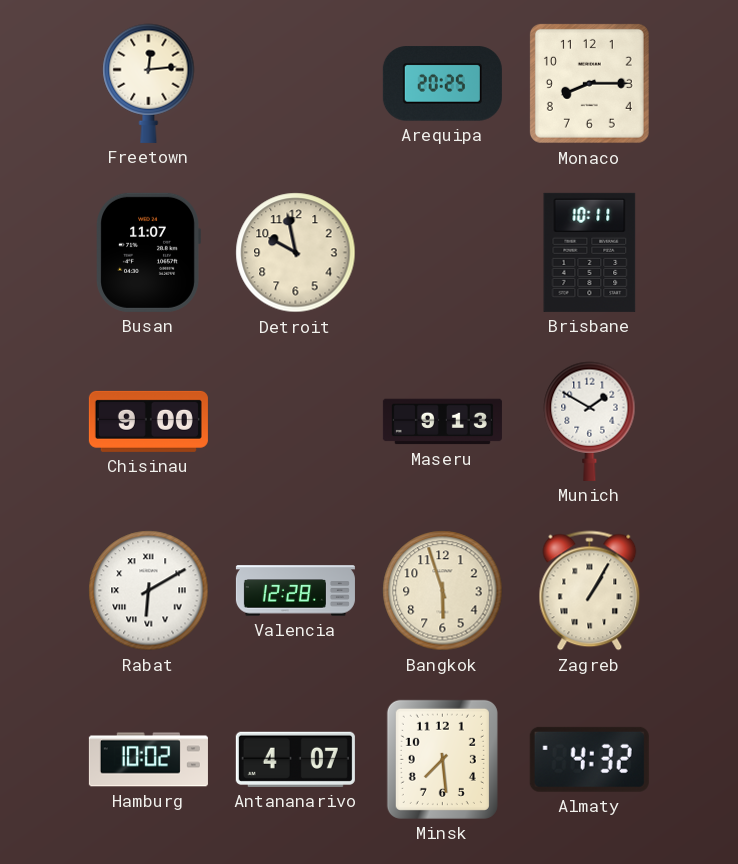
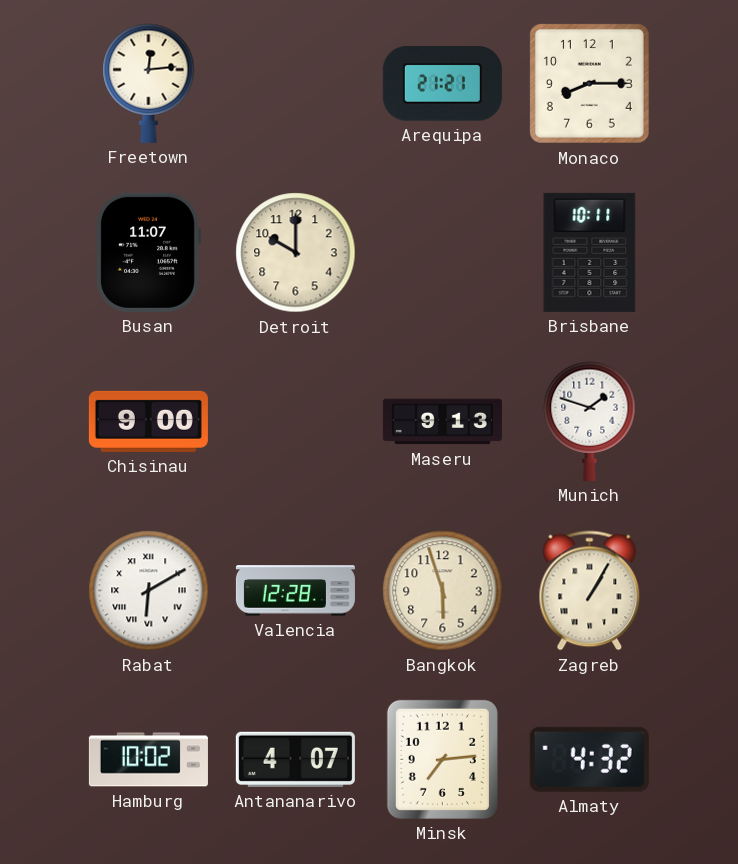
Arequipa: 20:25 -> 21:21 (442, 84)
Detroit: 9:58 -> 10:00 (296, 253)
Munich: 1:50 -> 1:48 (590, 421)
Minsk: 7:29 -> 7:14 (442, 759)
